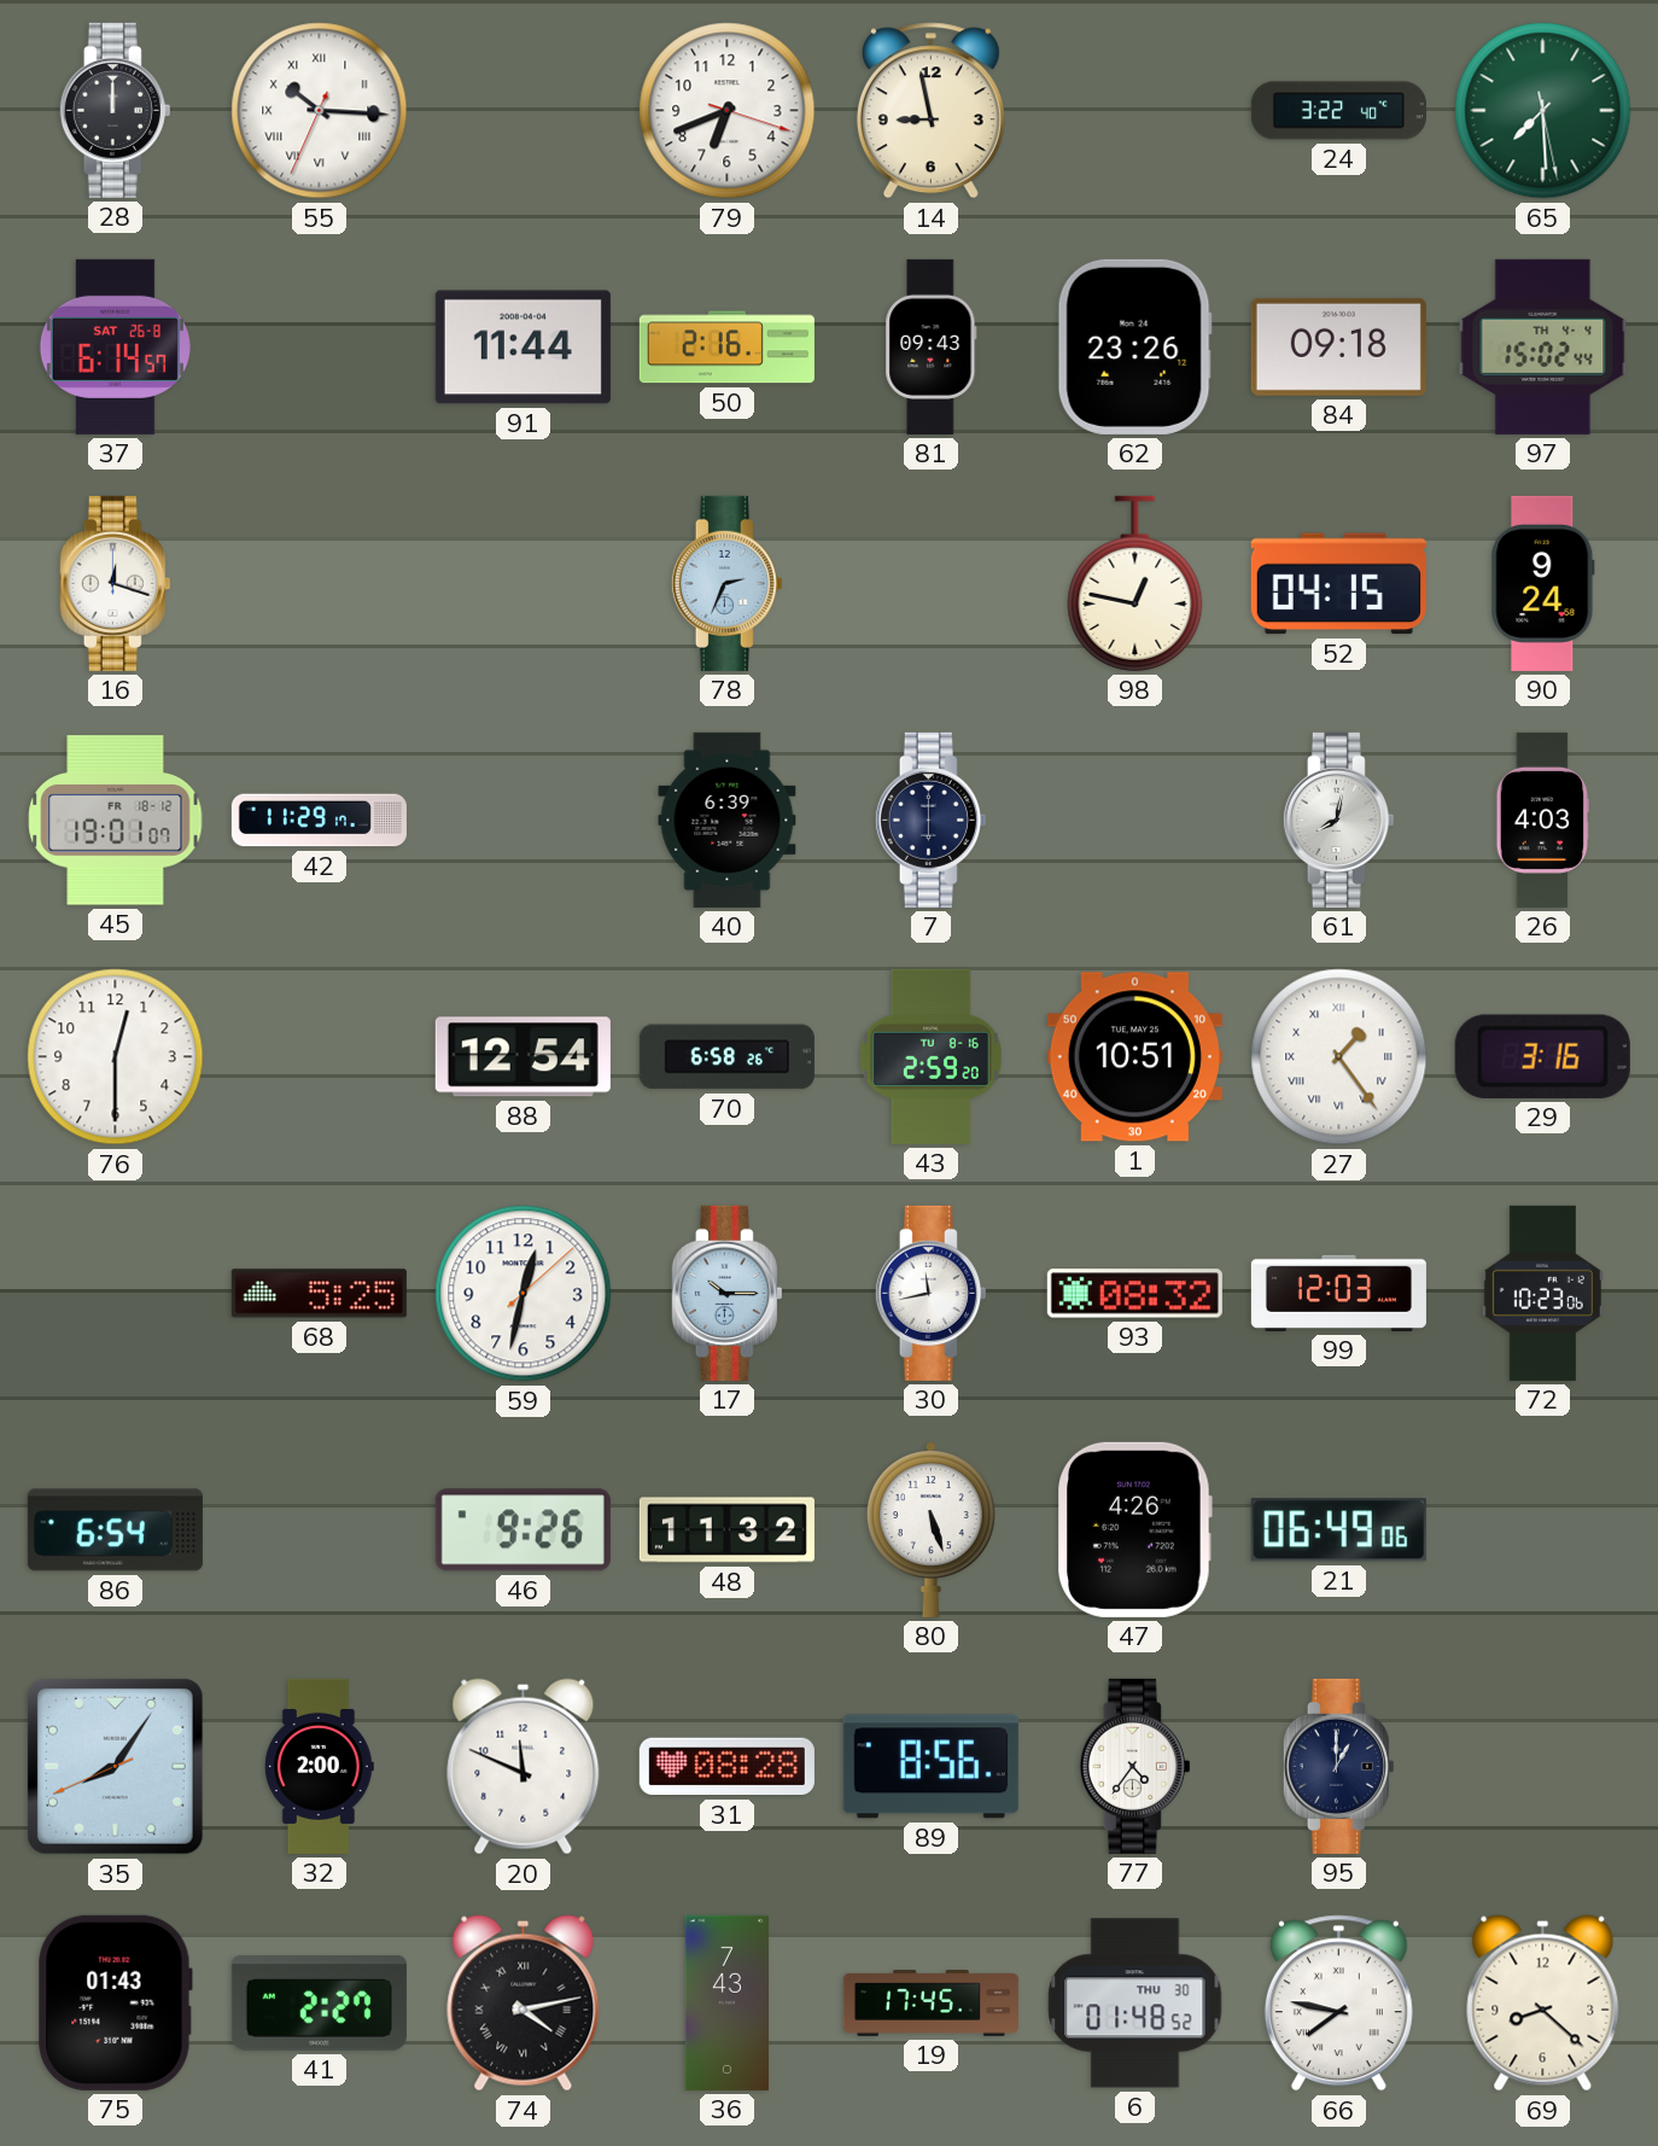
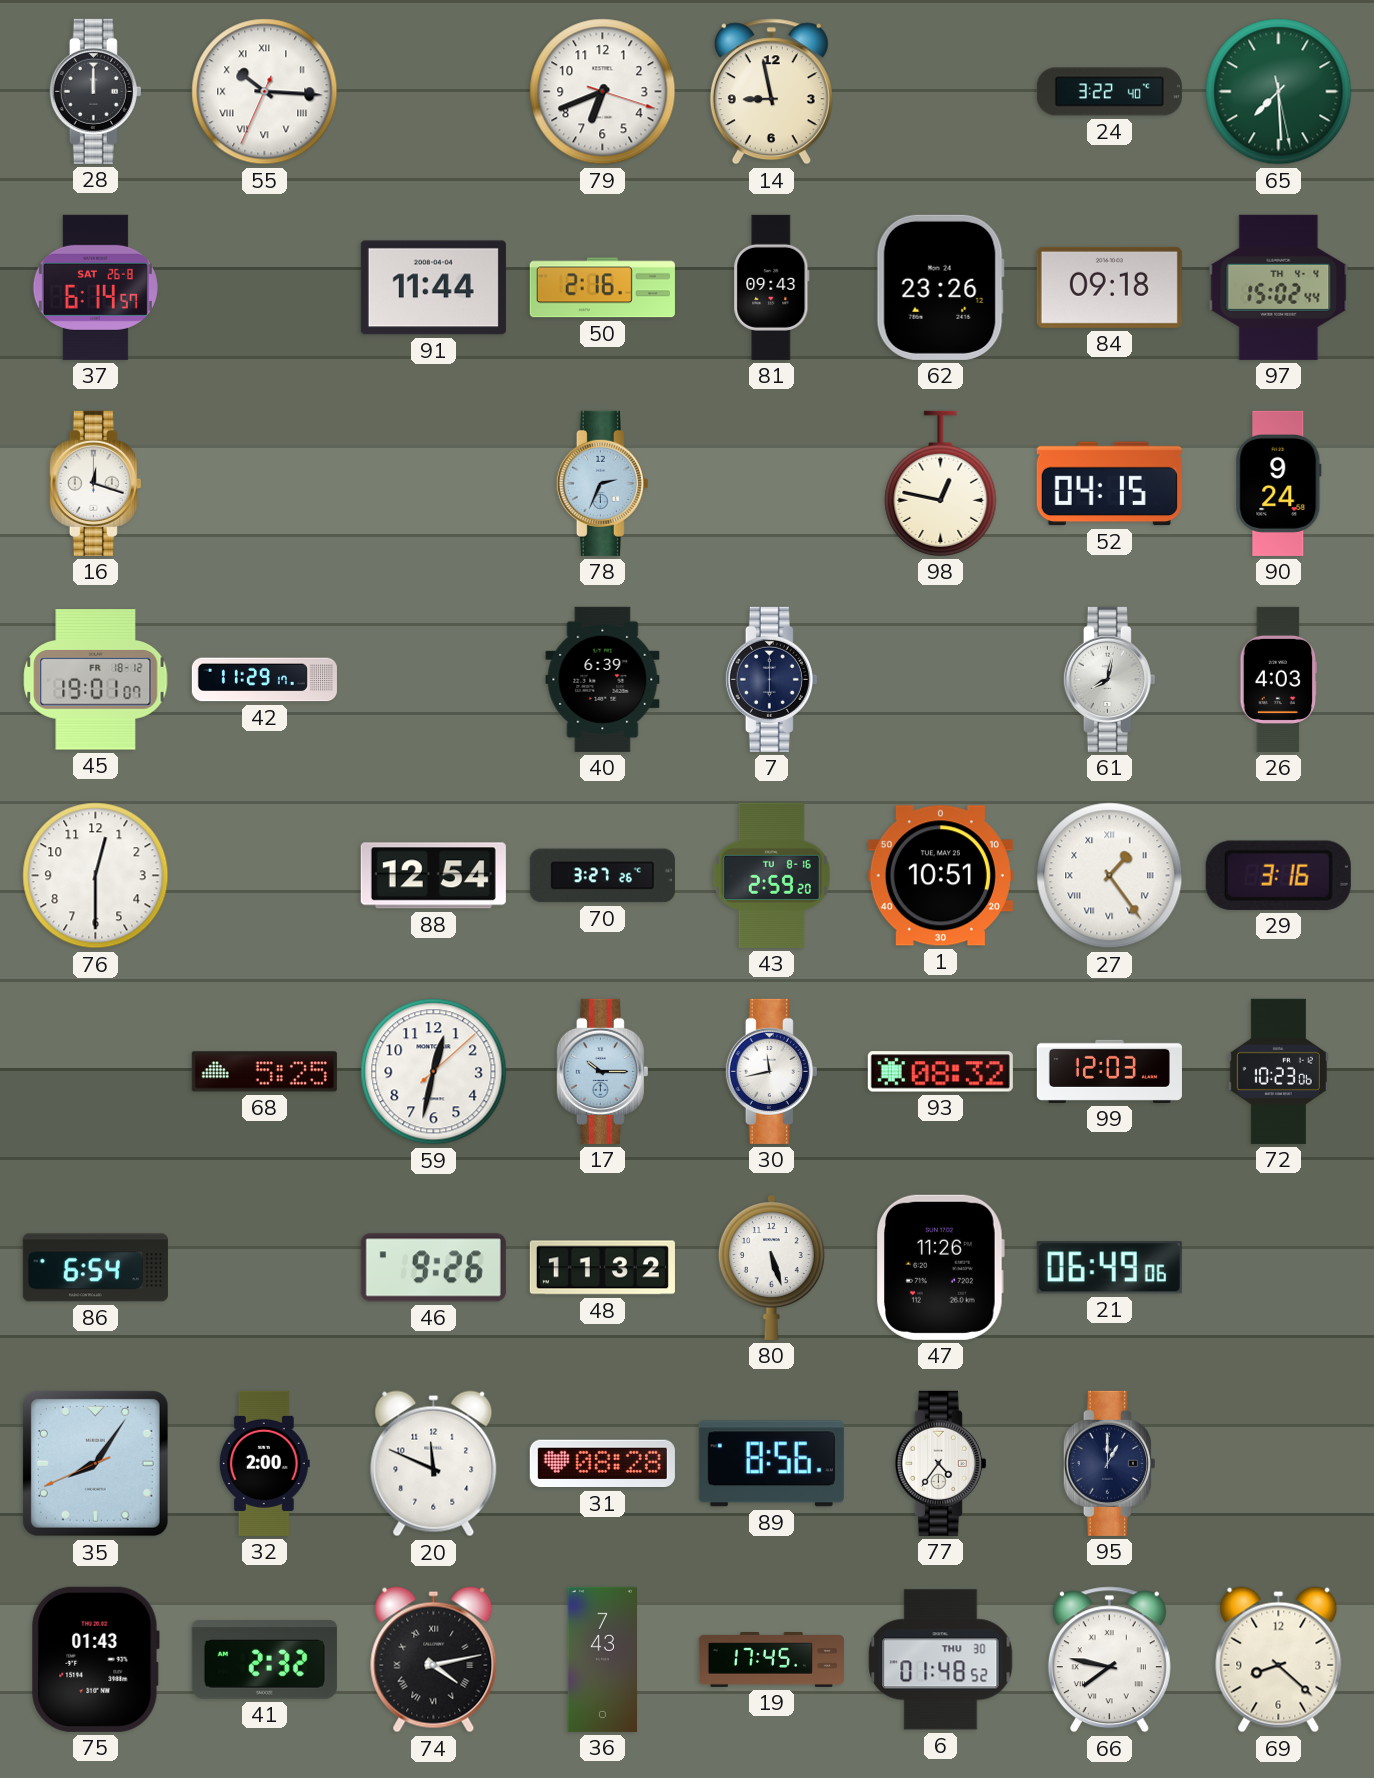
70: 6:58 -> 3:27 (602, 876)
47: 4:26 -> 11:26 (940, 1267)
41: 2:27 -> 2:32 (264, 1660)
